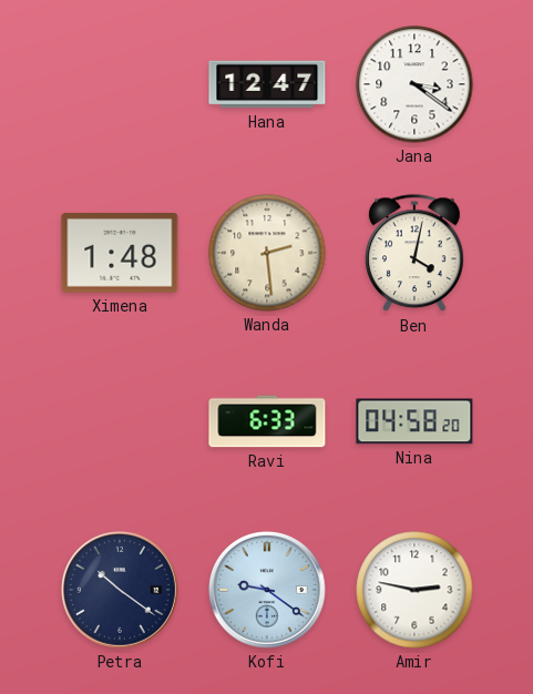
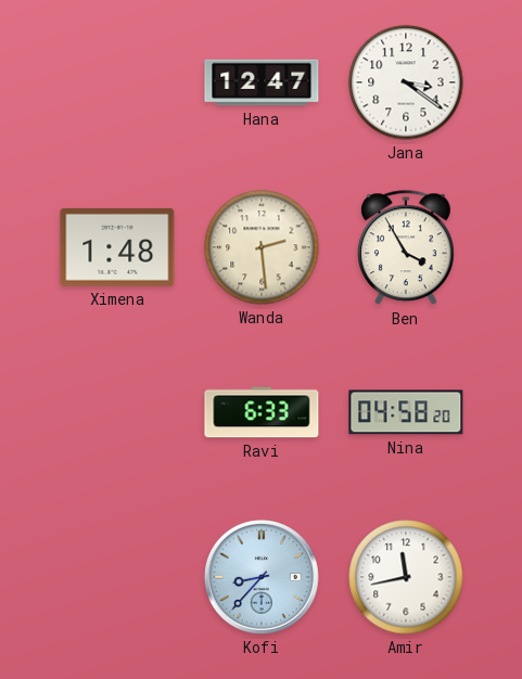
Ben: 4:02 -> 3:55 (406, 248)
Petra: 10:21 -> none (120, 590)
Kofi: 9:21 -> 8:37 (262, 577)
Amir: 2:47 -> 11:43 (406, 577)
